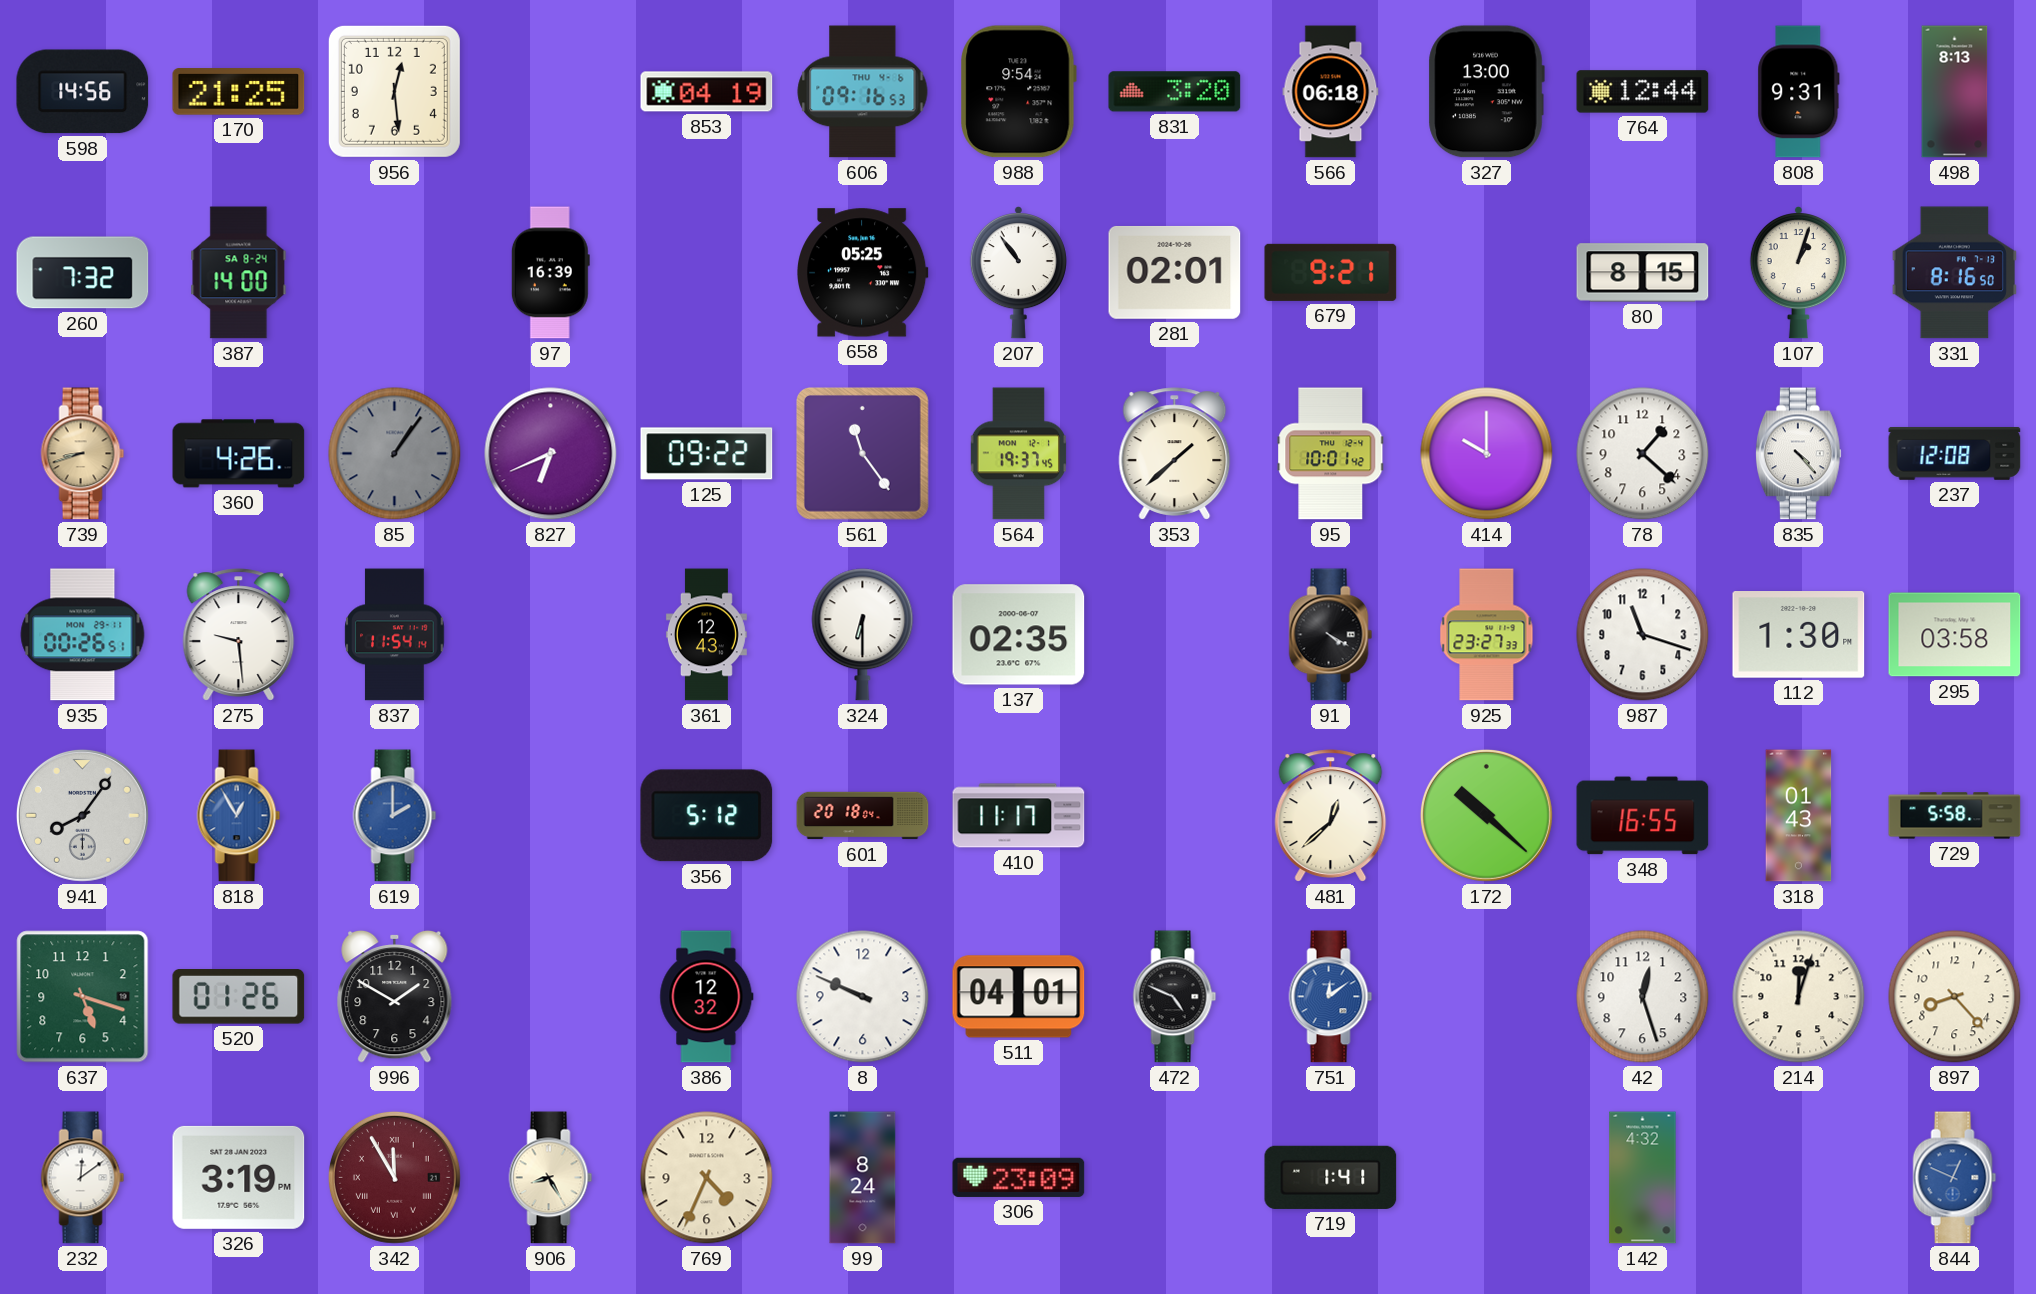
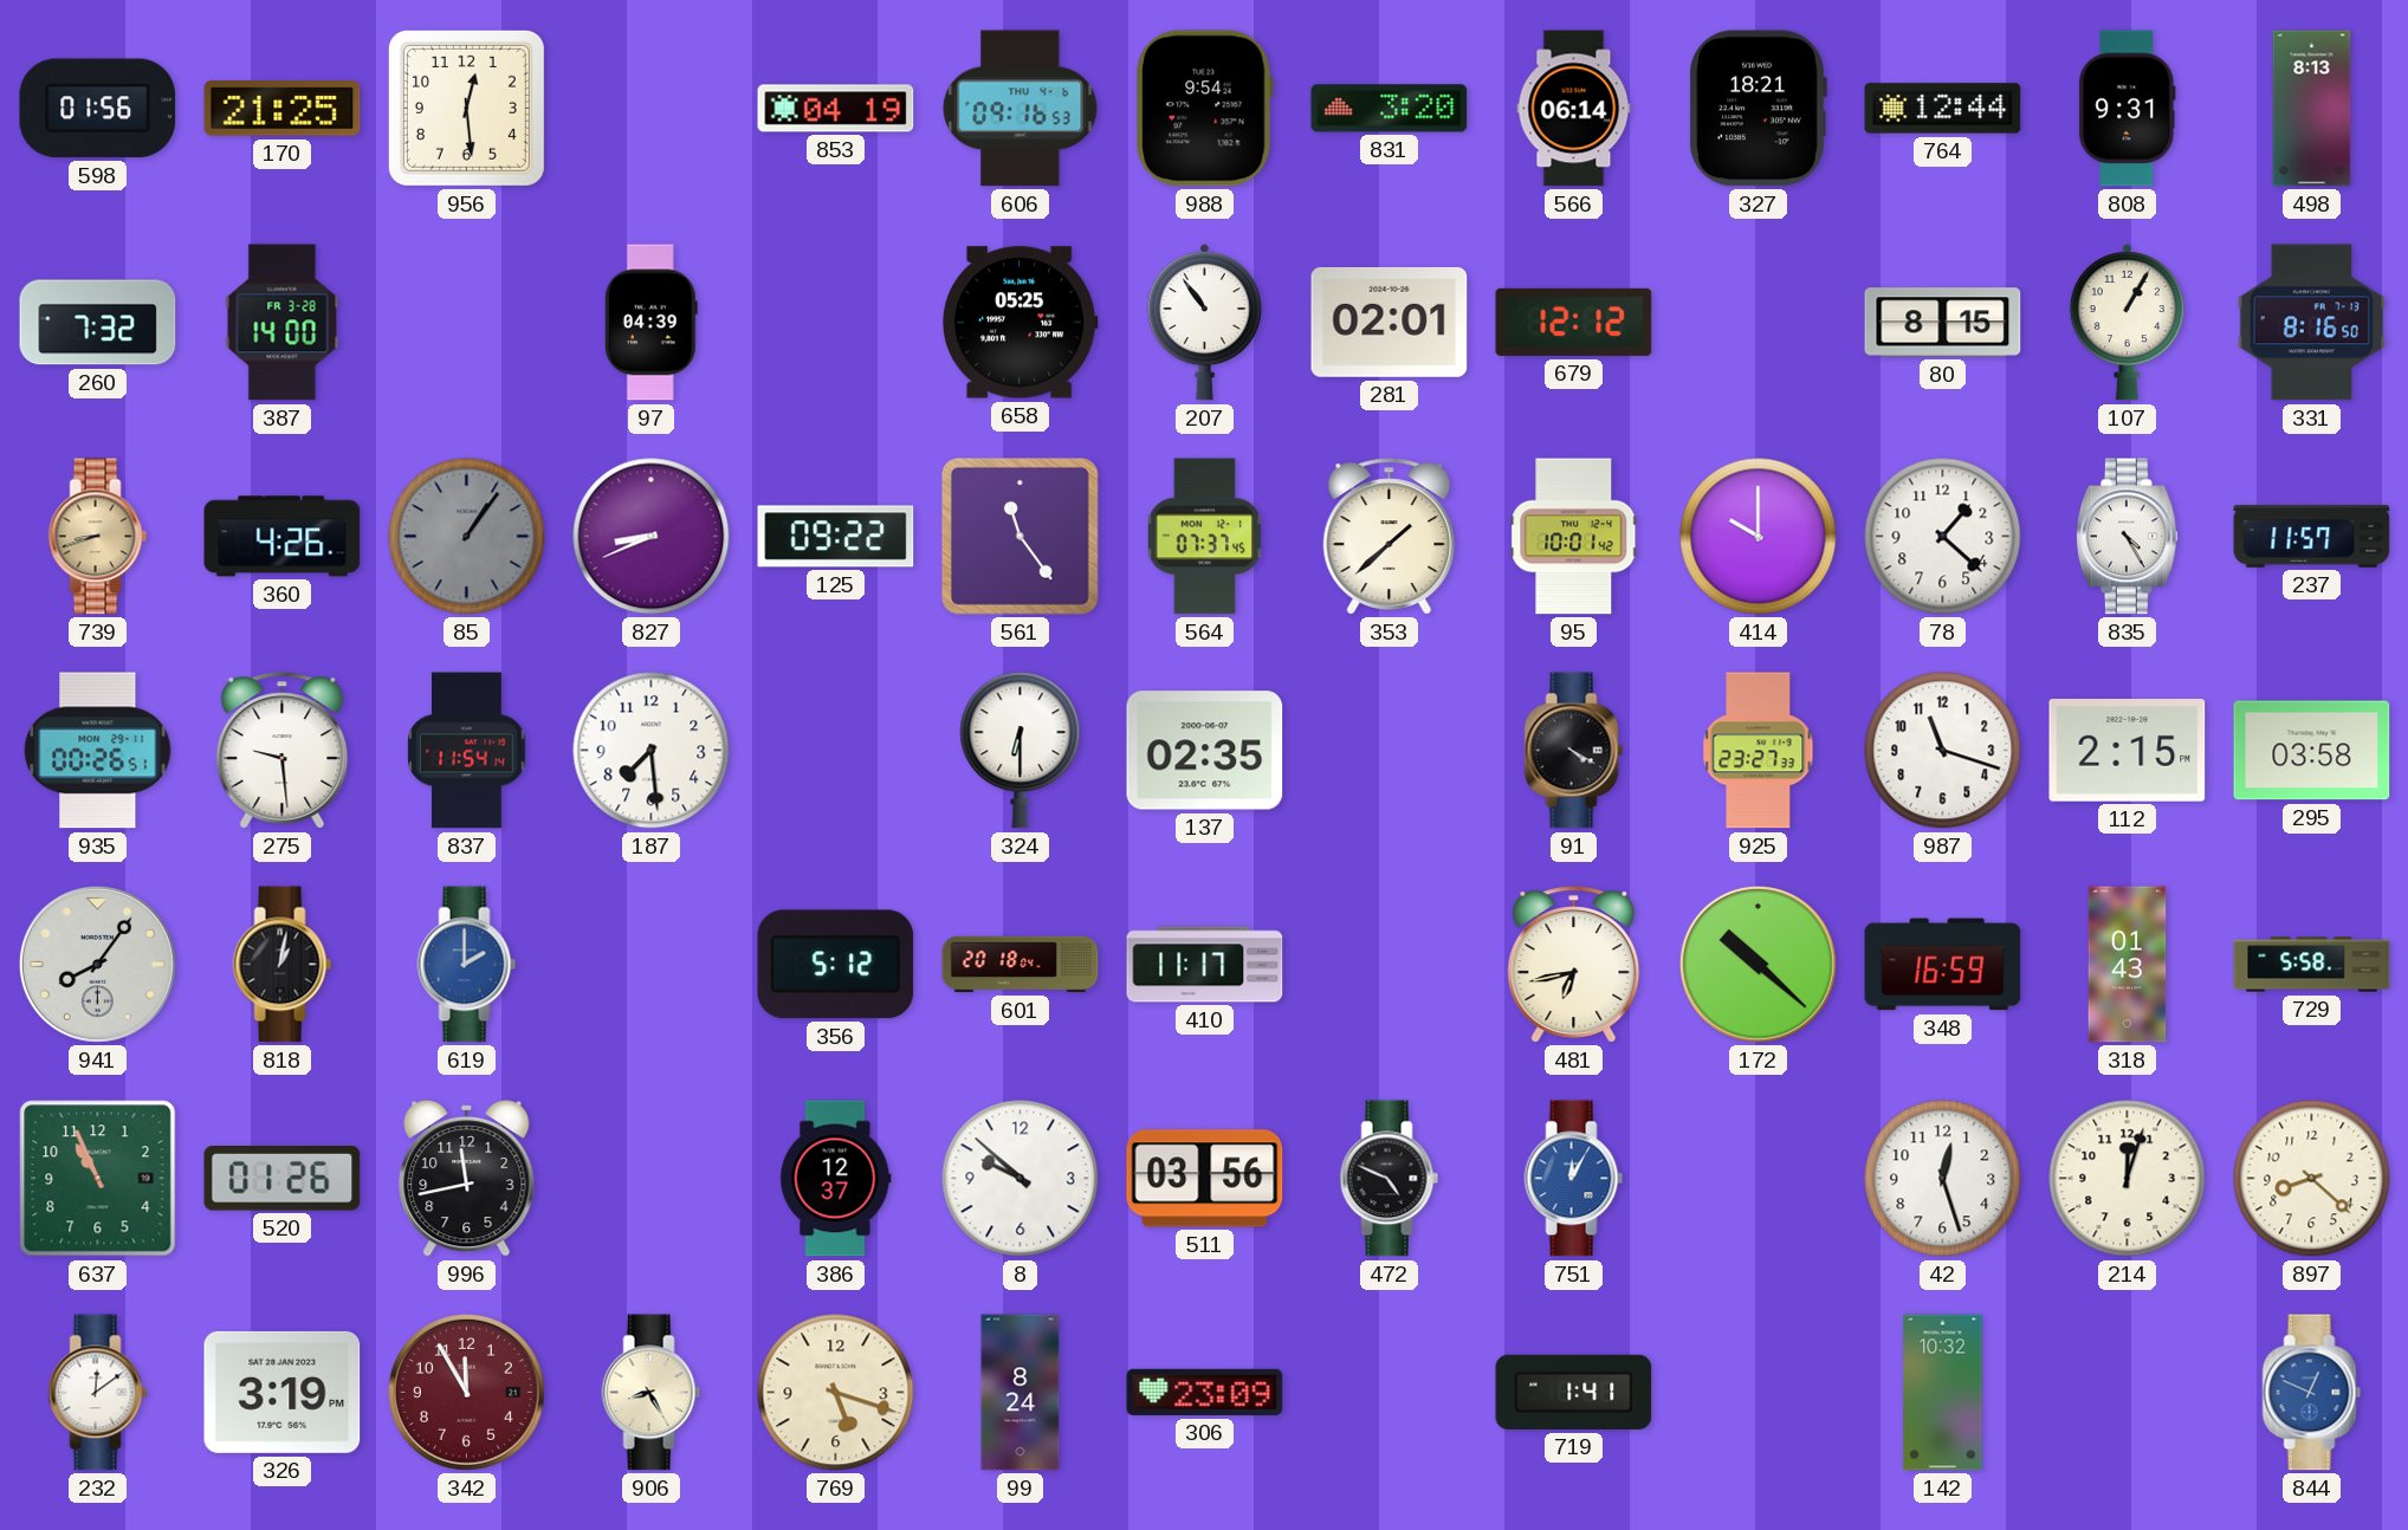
598: 14:56 -> 01:56 (98, 109)
566: 06:18 -> 06:14 (1574, 109)
327: 13:00 -> 18:21 (1758, 109)
387 date: SA 8-24 -> FR 3-28 (283, 323)
97: 16:39 -> 04:39 (650, 323)
679: 9:21 -> 12:12 (1574, 322)
107: 1:03 -> 1:05 (2127, 322)
827: 6:41 -> 8:41 (652, 537)
564: 19:37 -> 07:37 (1204, 537)
835: 4:23 -> 4:25 (2127, 537)
237: 12:08 -> 11:57 (2312, 536)
187: none -> 7:29 (652, 751)
361: 12:43 -> none (706, 635)
112: 1:30 -> 2:15 (2128, 751)
818: 12:55 -> 1:02 (283, 965)
818 dial: blue -> black (283, 965)
481: 12:38 -> 6:43 (1574, 965)
348: 16:55 -> 16:59 (1943, 965)
637: 5:18 -> 10:56 (98, 1179)
996: 1:50 -> 11:43 (467, 1178)
386: 12:32 -> 12:37 (836, 1179)
8: 9:49 -> 9:52 (1021, 1179)
511: 04:01 -> 03:56 (1205, 1179)
751: 12:09 -> 12:05 (1574, 1179)
897: 8:23 -> 8:22 (2312, 1179)
342 numerals: Roman -> Arabic (466, 1392)
769: 4:34 -> 5:18 (836, 1393)
142: 4:32 -> 10:32 (1943, 1393)
